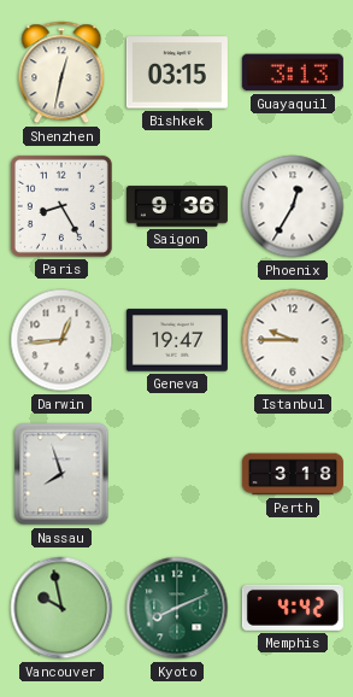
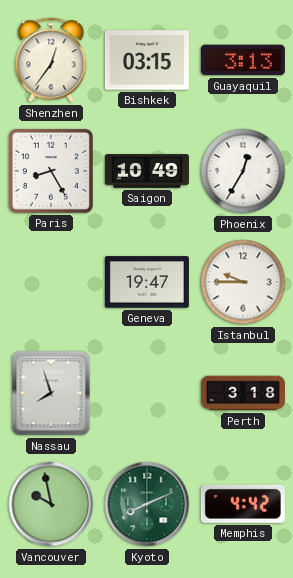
Shenzhen: 12:32 -> 12:36 (51, 60)
Saigon: 9:36 -> 10:49 (147, 171)
Darwin: 12:44 -> none (61, 340)
